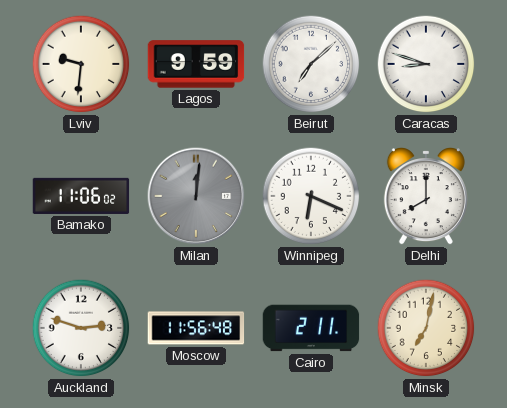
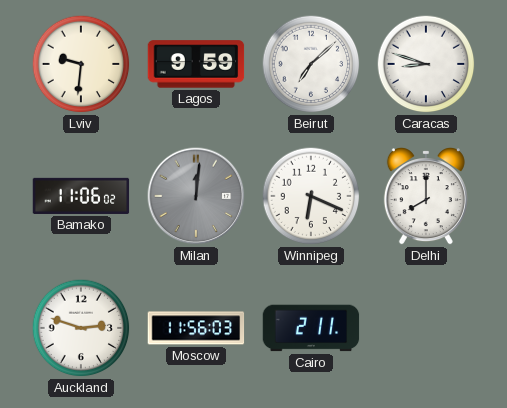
Moscow: 11:56:48 -> 11:56:03 (196, 328)
Minsk: 7:02 -> none (426, 328)
